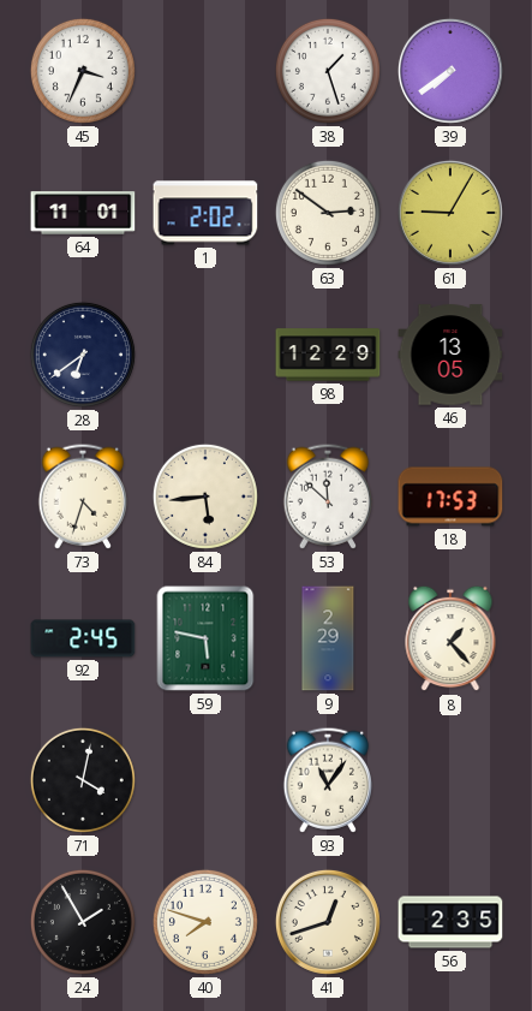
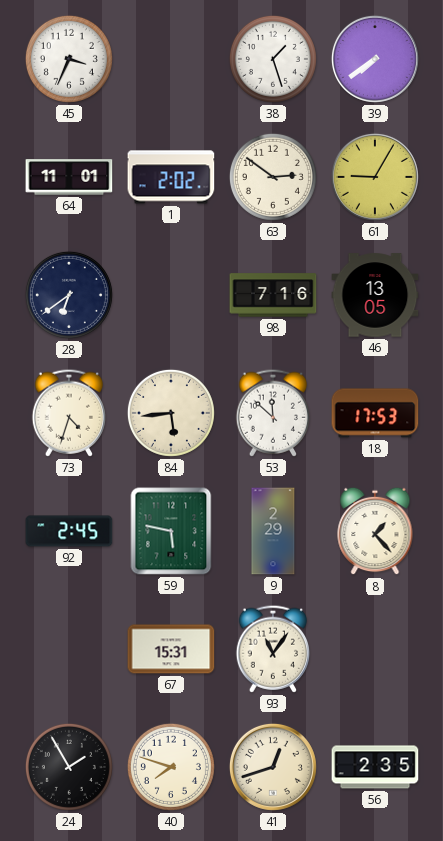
98: 12:29 -> 7:16 (273, 295)
71: 4:02 -> none (83, 780)
67: none -> 15:31 (171, 649)
